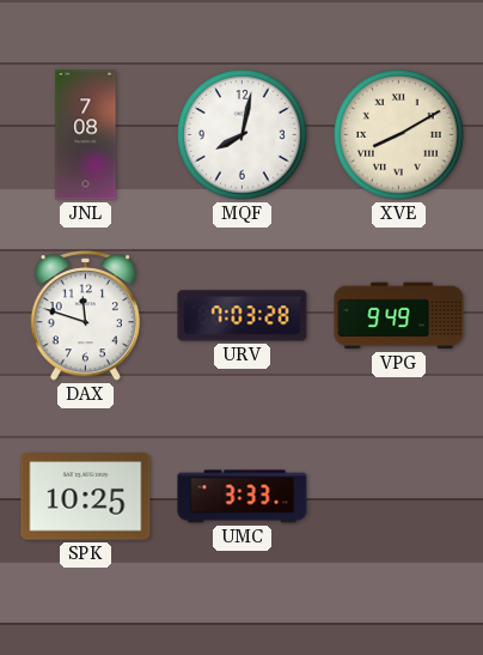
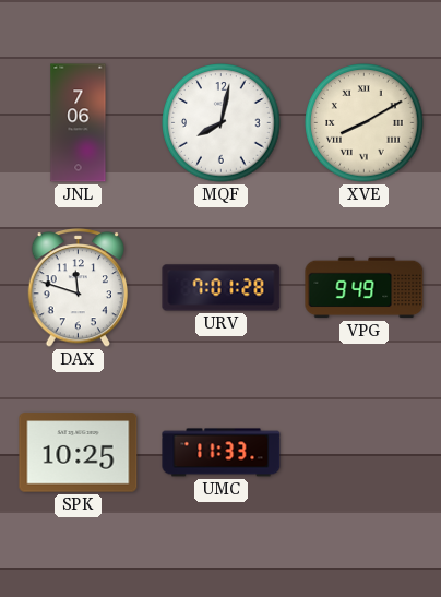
JNL: 7:08 -> 7:06 (79, 123)
URV: 7:03 -> 7:01 (222, 288)
UMC: 3:33 -> 11:33 (222, 453)
